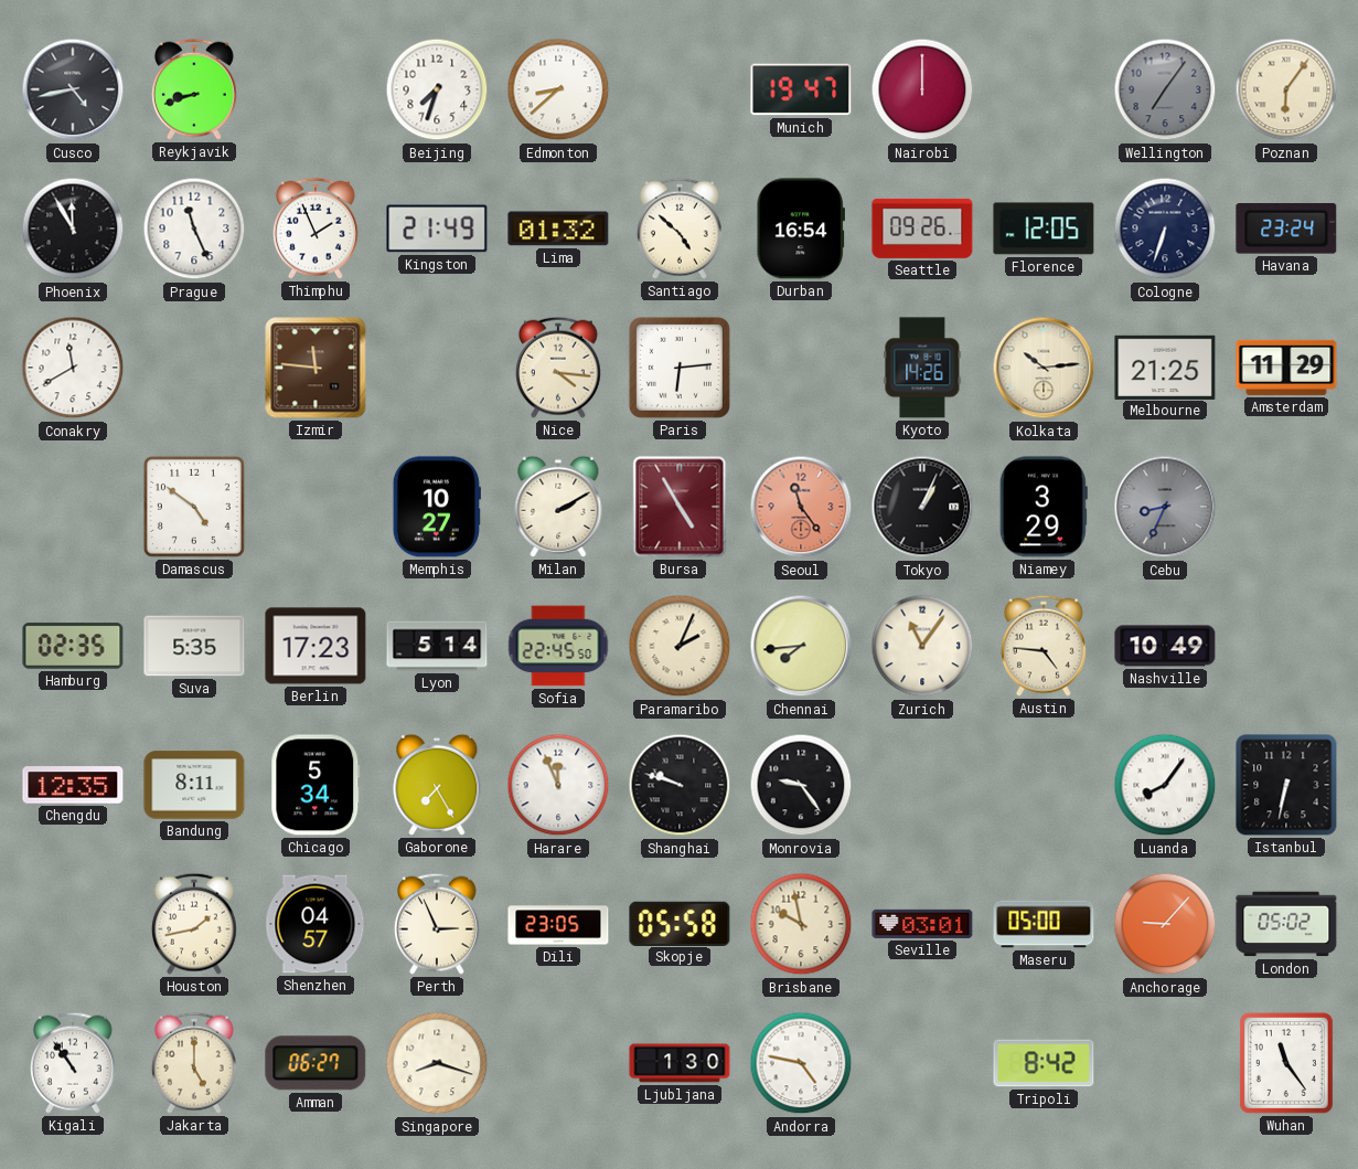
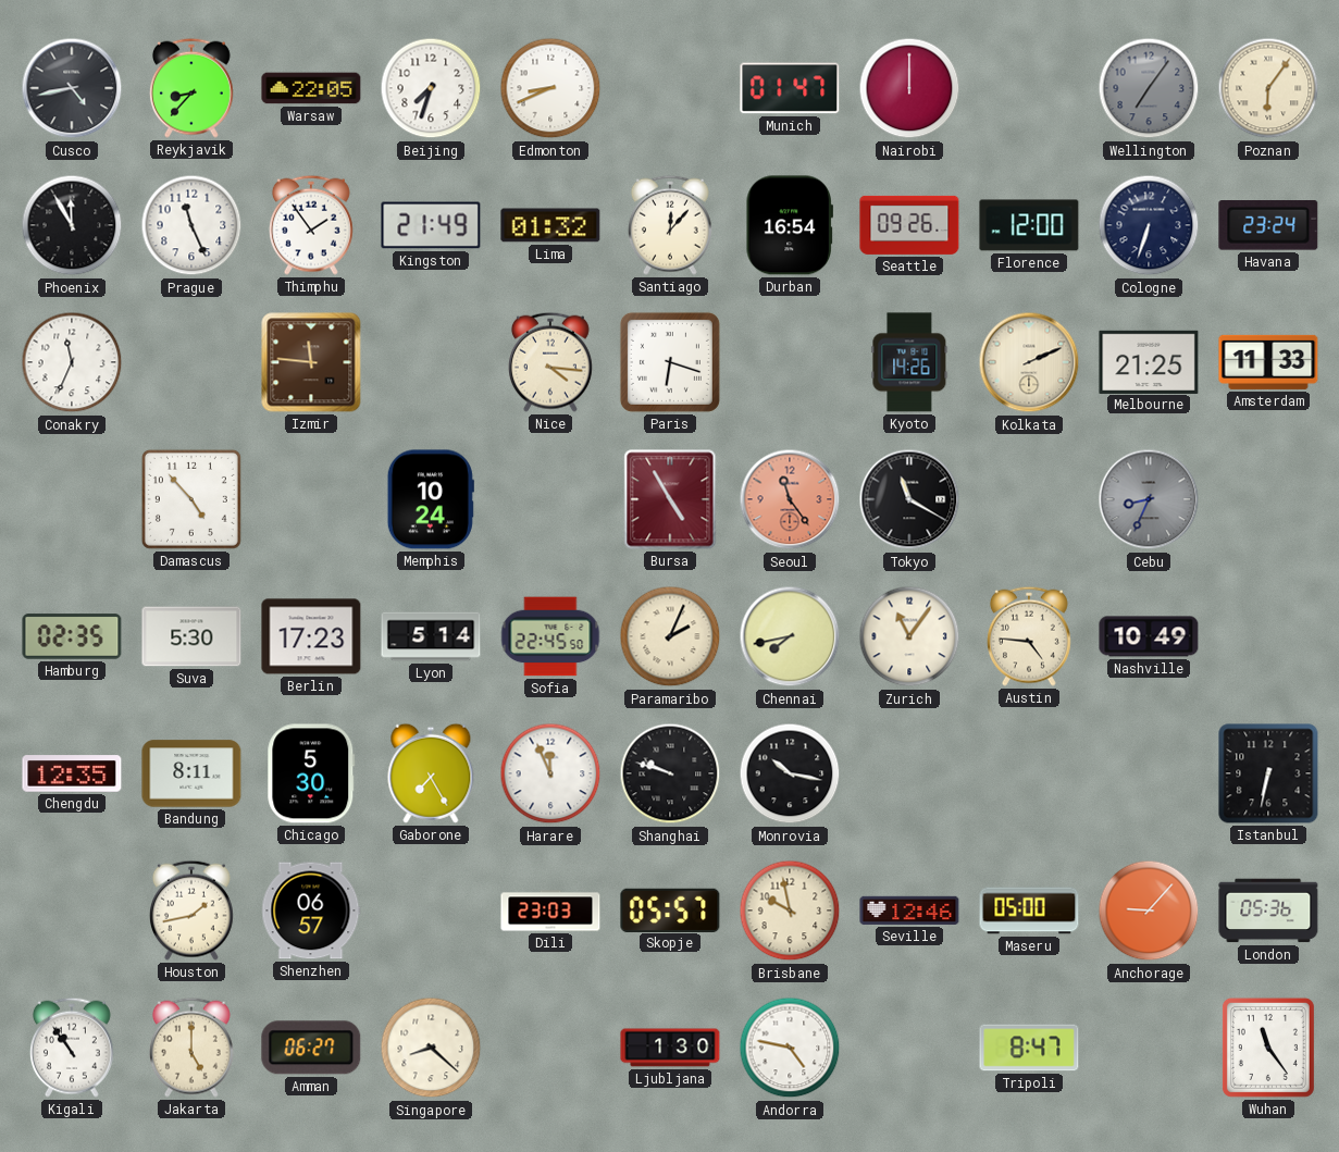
Reykjavik: 8:42 -> 8:37 (191, 88)
Warsaw: none -> 22:05 (311, 88)
Edmonton: 8:38 -> 8:41 (550, 88)
Munich: 19:47 -> 01:47 (790, 88)
Thimphu: 1:56 -> 1:54 (311, 225)
Santiago: 4:52 -> 12:07 (670, 225)
Florence: 12:05 -> 12:00 (1029, 225)
Conakry: 11:40 -> 11:34 (72, 362)
Paris: 6:14 -> 6:18 (670, 362)
Kolkata: 10:14 -> 2:11 (1029, 362)
Amsterdam: 11:29 -> 11:33 (1268, 362)
Damascus: 4:51 -> 4:53 (191, 499)
Memphis: 10:27 -> 10:24 (431, 499)
Milan: 2:10 -> none (558, 507)
Tokyo: 1:04 -> 11:20 (909, 499)
Niamey: 3:29 -> none (1044, 507)
Suva: 5:35 -> 5:30 (191, 636)
Chennai: 7:44 -> 7:43 (790, 636)
Chicago: 5:34 -> 5:30 (311, 773)
Monrovia: 9:24 -> 10:17 (790, 773)
Luanda: 8:06 -> none (1165, 785)
Shenzhen: 04:57 -> 06:57 (311, 911)
Perth: 2:56 -> none (437, 924)
Dili: 23:05 -> 23:03 (550, 911)
Skopje: 05:58 -> 05:57 (670, 909)
Seville: 03:01 -> 12:46 (909, 911)
London: 05:02 -> 05:36 (1268, 911)
Singapore: 8:18 -> 8:22 (431, 1048)
Tripoli: 8:42 -> 8:47 (1029, 1048)
